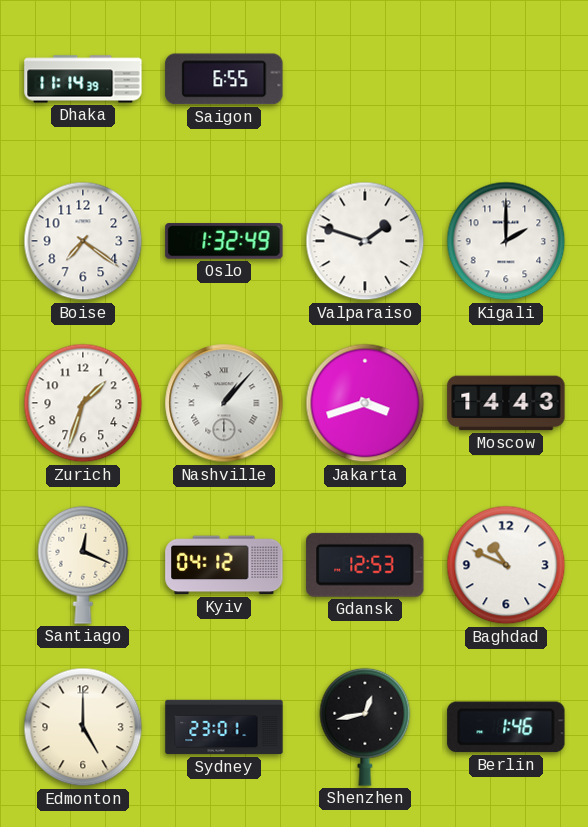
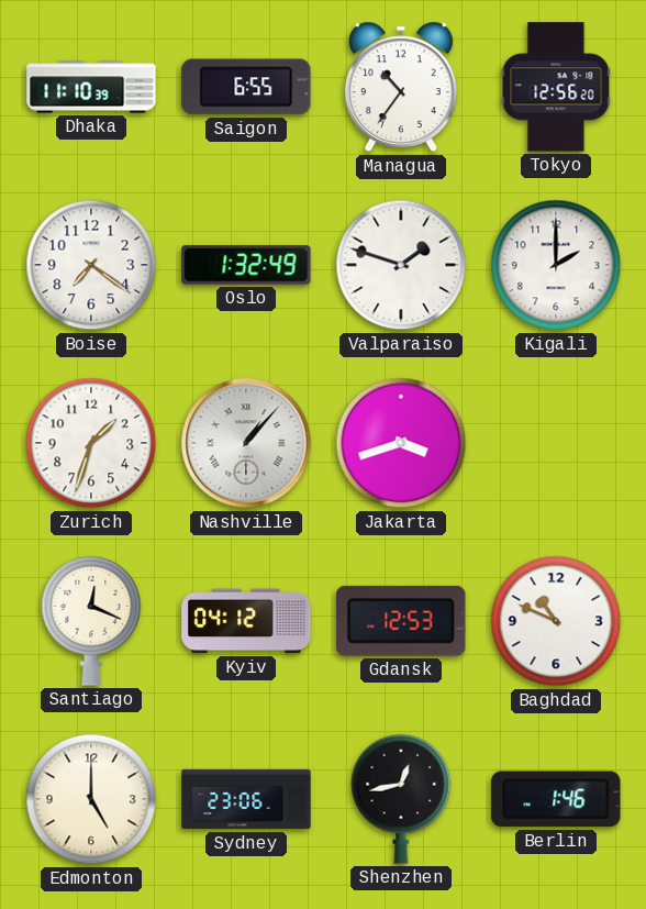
Dhaka: 11:14 -> 11:10 (91, 87)
Managua: none -> 10:36 (401, 87)
Tokyo: none -> 12:56 (556, 87)
Moscow: 14:43 -> none (506, 403)
Sydney: 23:01 -> 23:06 (246, 799)
